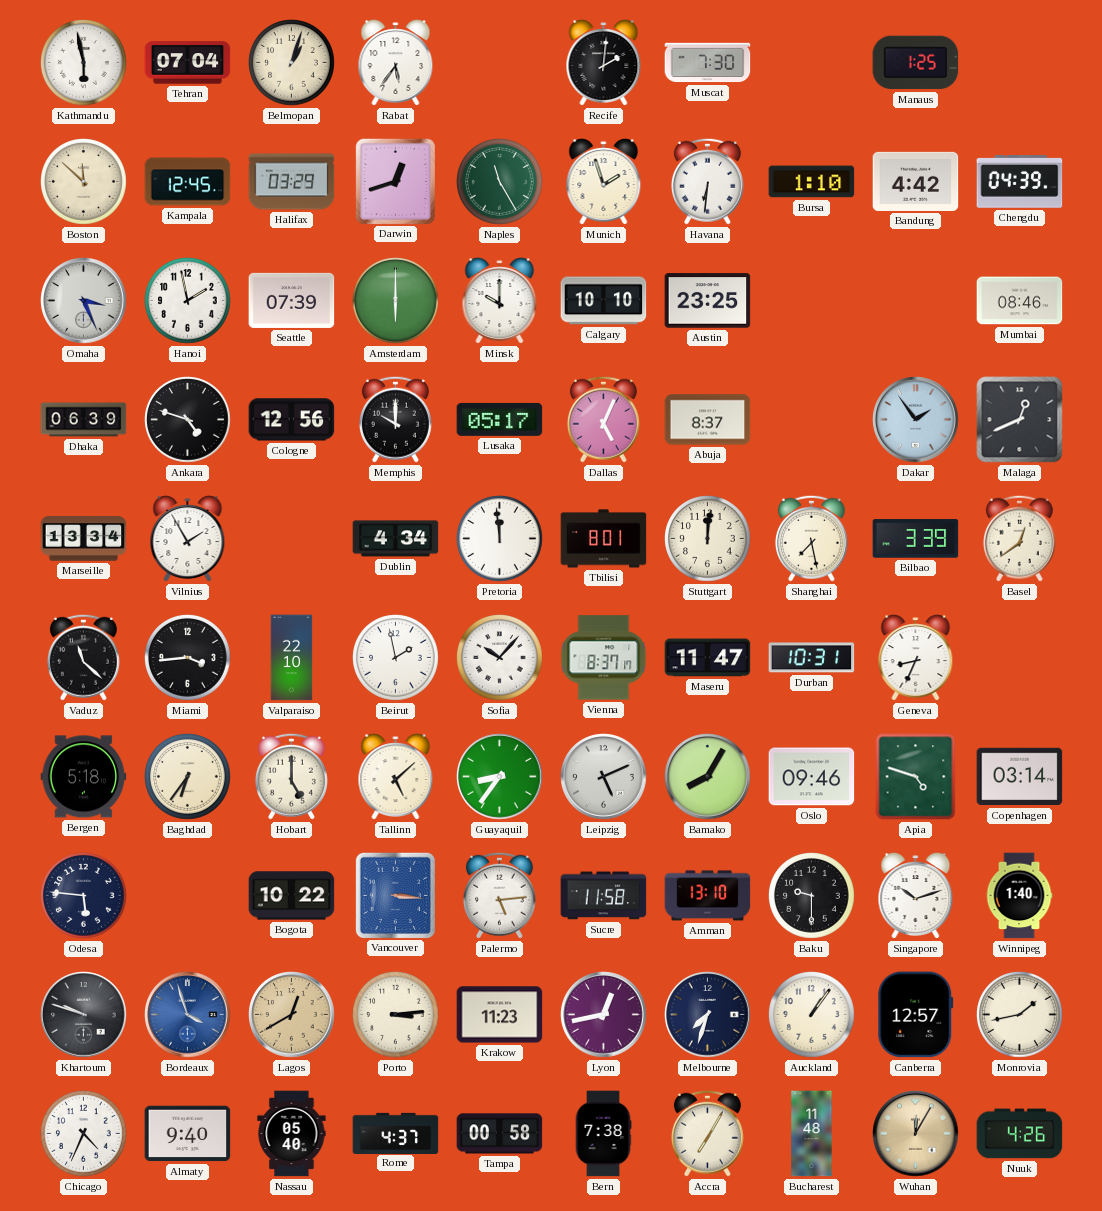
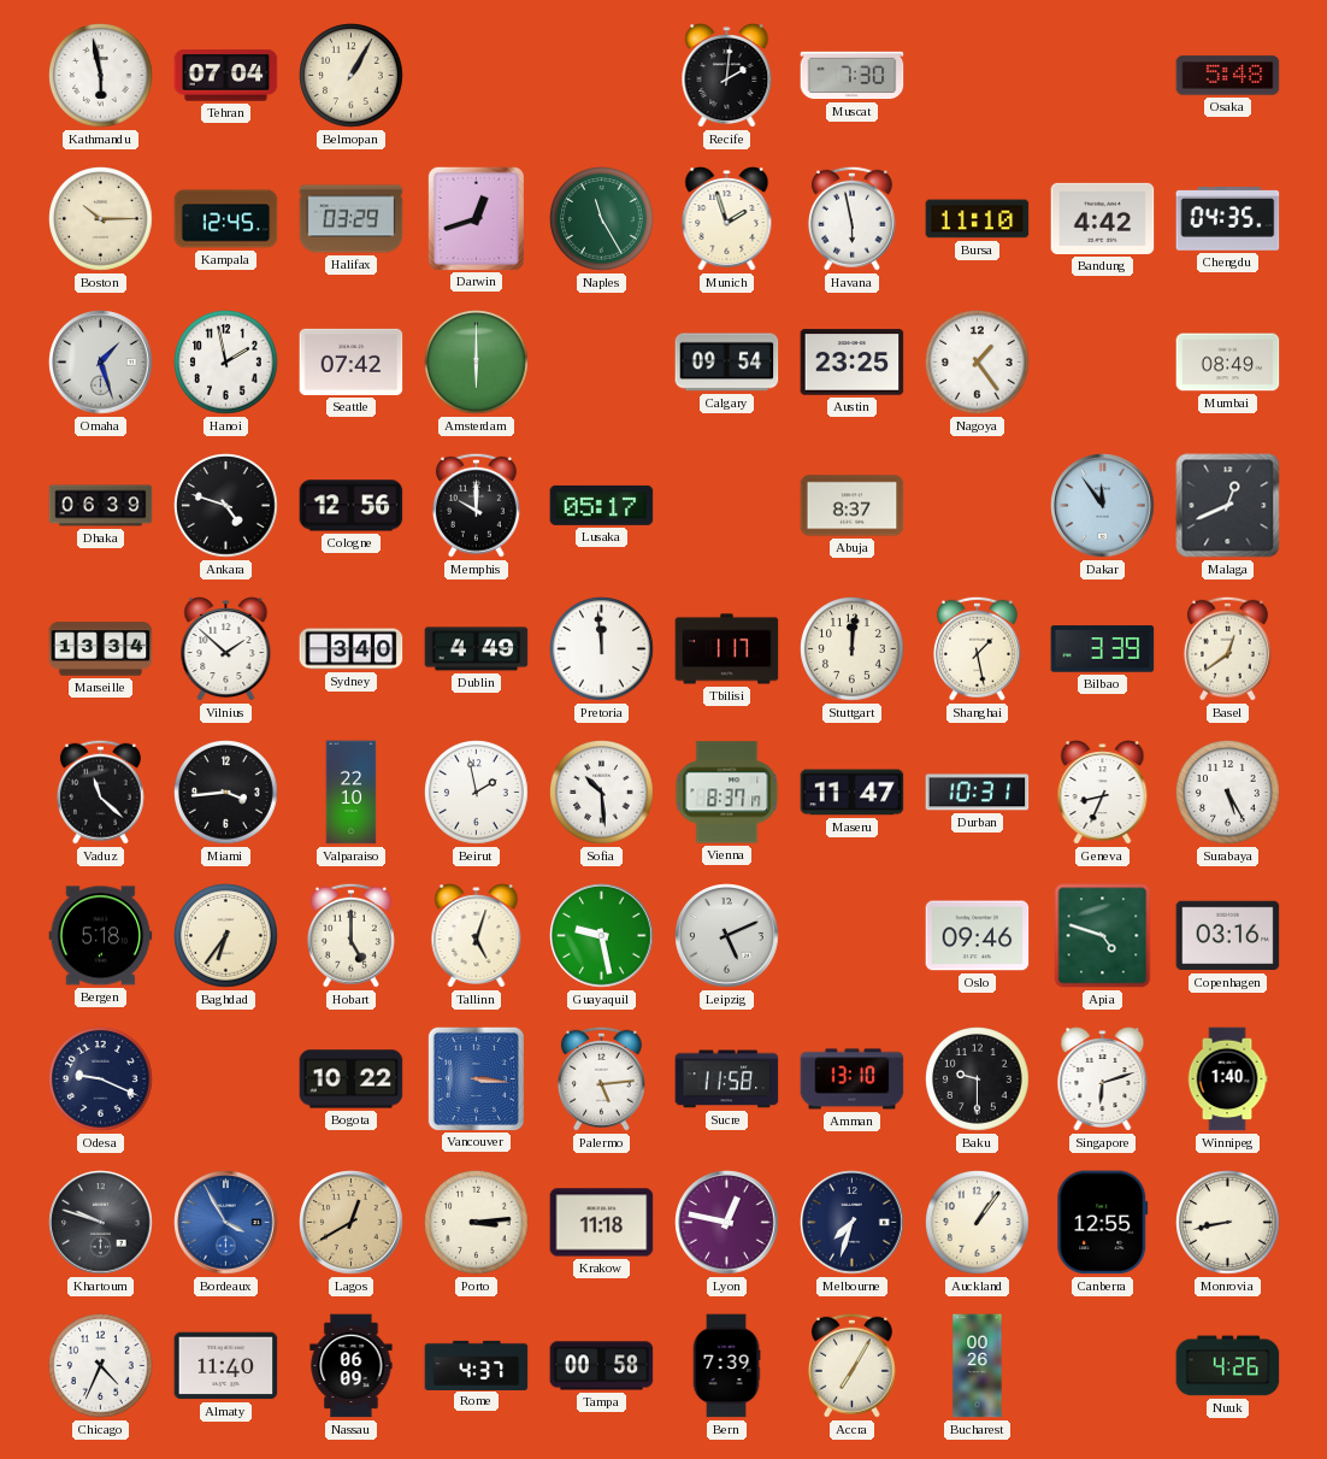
Belmopan: 1:03 -> 1:05 (352, 76)
Rabat: 5:36 -> none (396, 63)
Manaus: 1:25 -> none (916, 63)
Osaka: none -> 5:48 (1228, 76)
Boston: 11:52 -> 10:15 (101, 219)
Havana: 6:31 -> 5:58 (851, 218)
Bursa: 1:10 -> 11:10 (978, 219)
Chengdu: 04:39 -> 04:35 (1228, 219)
Omaha: 3:26 -> 1:27 (101, 363)
Seattle: 07:39 -> 07:42 (352, 361)
Minsk: 10:00 -> none (500, 301)
Calgary: 10:10 -> 09:54 (727, 363)
Nagoya: none -> 1:24 (978, 363)
Mumbai: 08:46 -> 08:49 (1228, 363)
Dallas: 5:04 -> none (603, 419)
Dakar: 1:54 -> 11:54 (1103, 506)
Vilnius: 1:55 -> 1:52 (226, 649)
Sydney: none -> 3:40 (352, 649)
Dublin: 4:34 -> 4:49 (477, 649)
Tbilisi: 8:01 -> 1:17 (727, 649)
Shanghai: 7:28 -> 1:28 (977, 648)
Sofia: 10:07 -> 10:29 (602, 793)
Surabaya: none -> 5:25 (1228, 793)
Tallinn: 5:08 -> 5:03 (477, 936)
Guayaquil: 8:36 -> 9:28 (602, 936)
Bamako: 8:05 -> none (708, 777)
Copenhagen: 03:14 -> 03:16 (1228, 936)
Odesa: 5:46 -> 9:19 (101, 1079)
Singapore: 10:12 -> 6:12 (1103, 1079)
Bordeaux: 3:57 -> 3:55 (226, 1223)
Krakow: 11:23 -> 11:18 (602, 1223)
Lyon: 12:43 -> 12:47 (727, 1223)
Canberra: 12:57 -> 12:55 (1103, 1223)
Monrovia: 1:43 -> 8:43 (1228, 1223)
Almaty: 9:40 -> 11:40 (226, 1366)
Nassau: 05:40 -> 06:09 (352, 1366)
Bern: 7:38 -> 7:39 (726, 1366)
Bucharest: 11:48 -> 00:26 (978, 1366)
Wuhan: 12:05 -> none (916, 1134)
